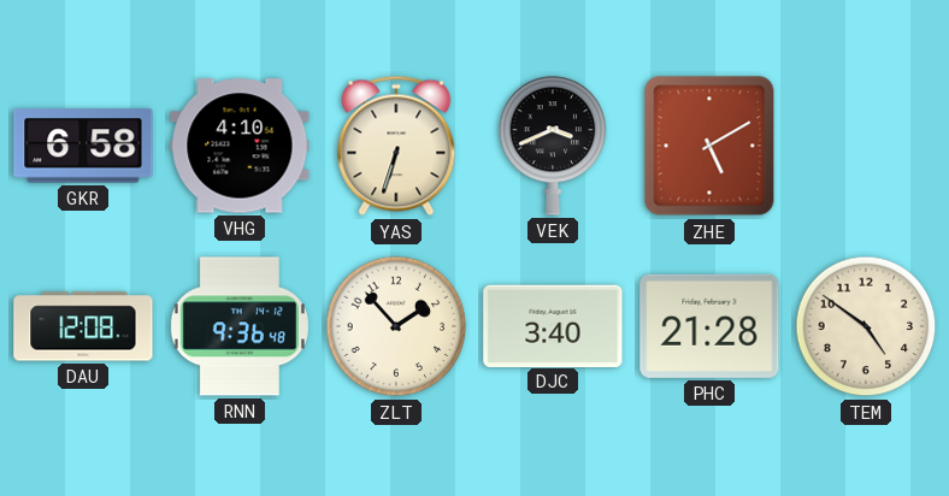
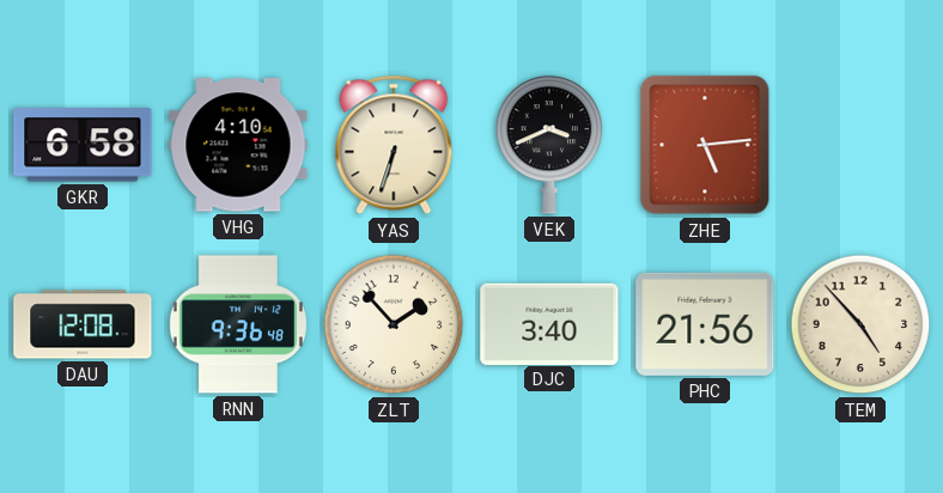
ZHE: 5:10 -> 5:14 (705, 145)
PHC: 21:28 -> 21:56 (705, 324)
TEM: 4:51 -> 4:53 (860, 324)
